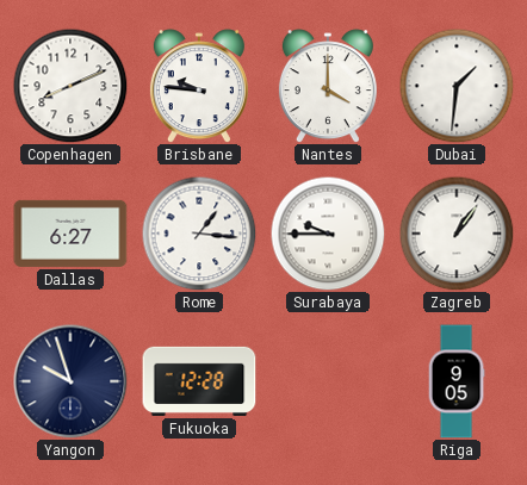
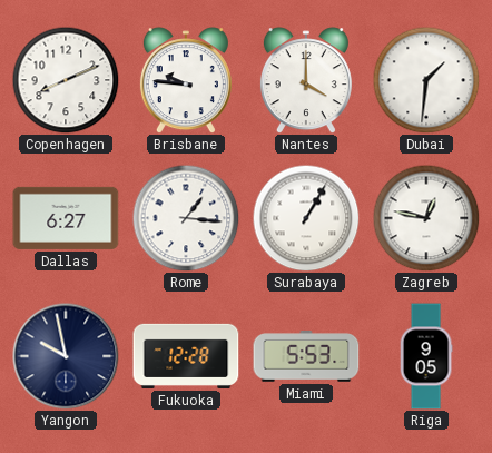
Surabaya: 9:45 -> 1:05 (306, 218)
Zagreb: 1:06 -> 12:47 (426, 218)
Yangon: 9:57 -> 9:58 (66, 356)
Miami: none -> 5:53 (306, 357)
